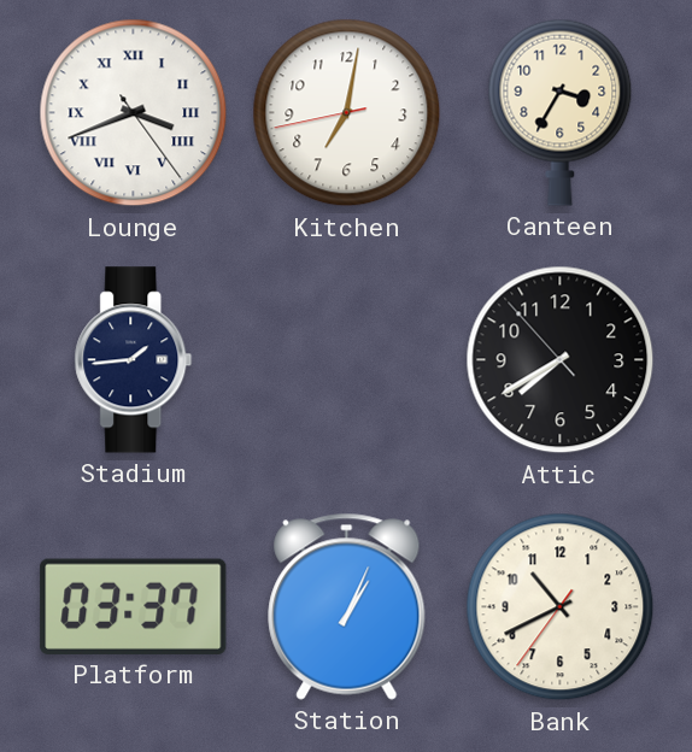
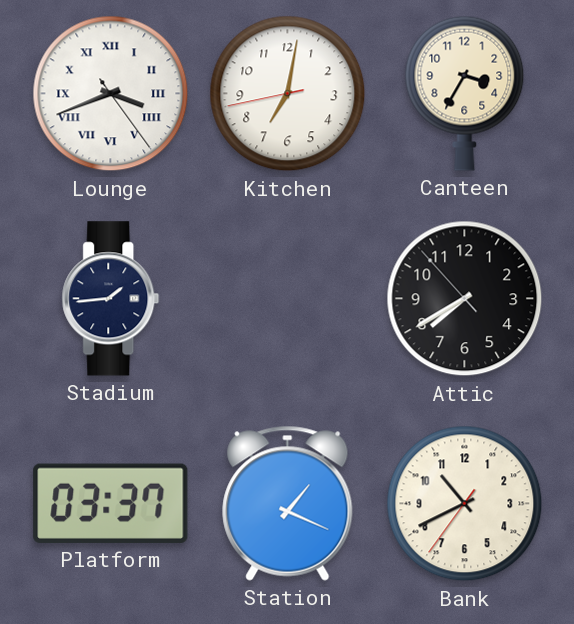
Station: 1:04 -> 1:19 (288, 503)
